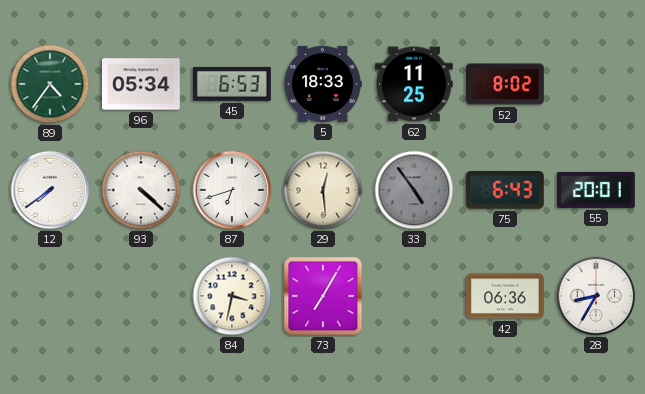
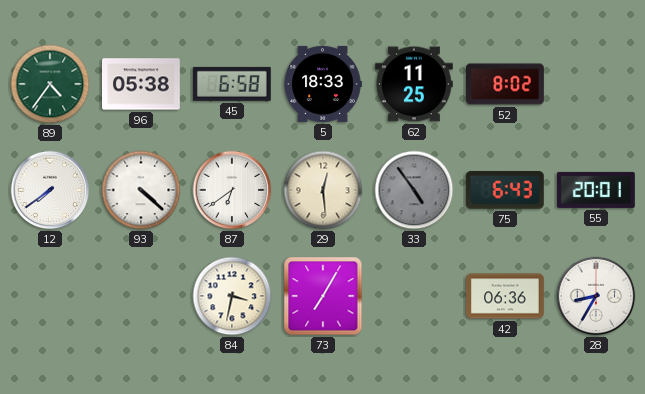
96: 05:34 -> 05:38 (142, 84)
45: 6:53 -> 6:58 (232, 84)
87: 6:42 -> 6:39 (232, 190)
